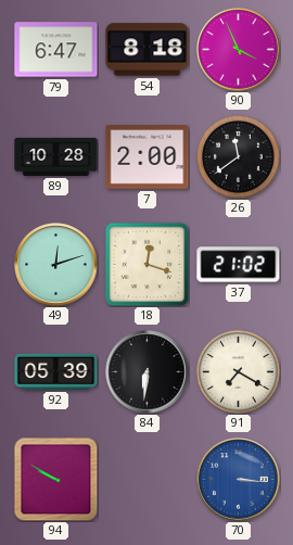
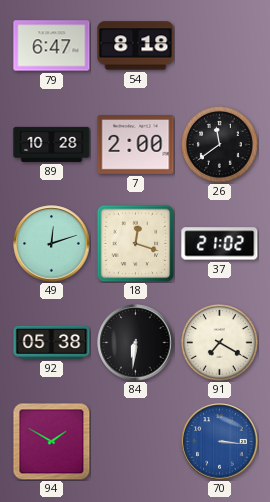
90: 3:56 -> none (239, 50)
92: 05:39 -> 05:38 (52, 342)
94: 9:50 -> 1:50 (51, 441)
